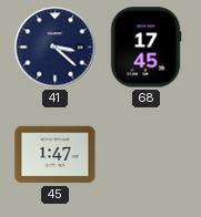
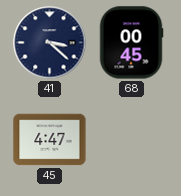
68: 17:45 -> 00:45 (131, 43)
45: 1:47 -> 4:47 (50, 140)
